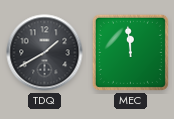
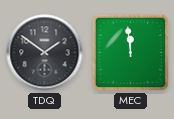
TDQ: 1:40 -> 1:51 (45, 53)
